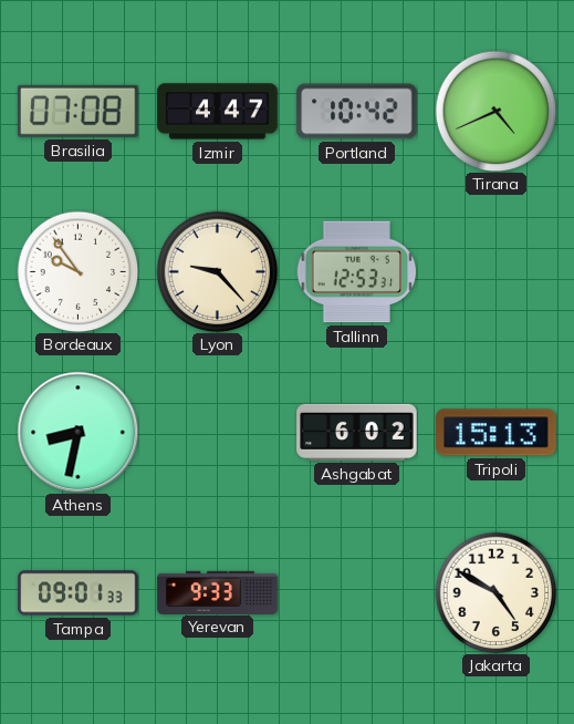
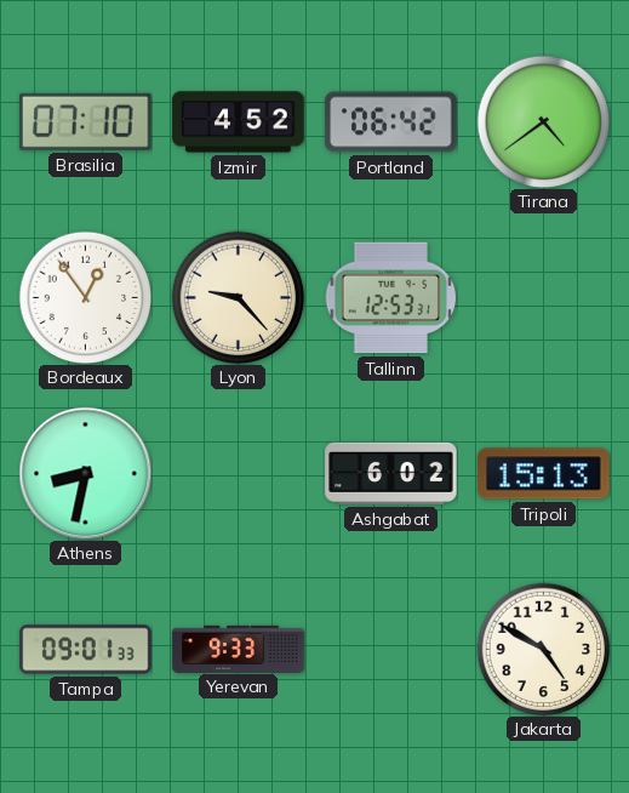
Brasilia: 07:08 -> 07:10 (86, 121)
Izmir: 4:47 -> 4:52 (239, 122)
Portland: 10:42 -> 06:42 (391, 122)
Tirana: 4:41 -> 4:39 (543, 121)
Bordeaux: 9:54 -> 12:54 (85, 297)
